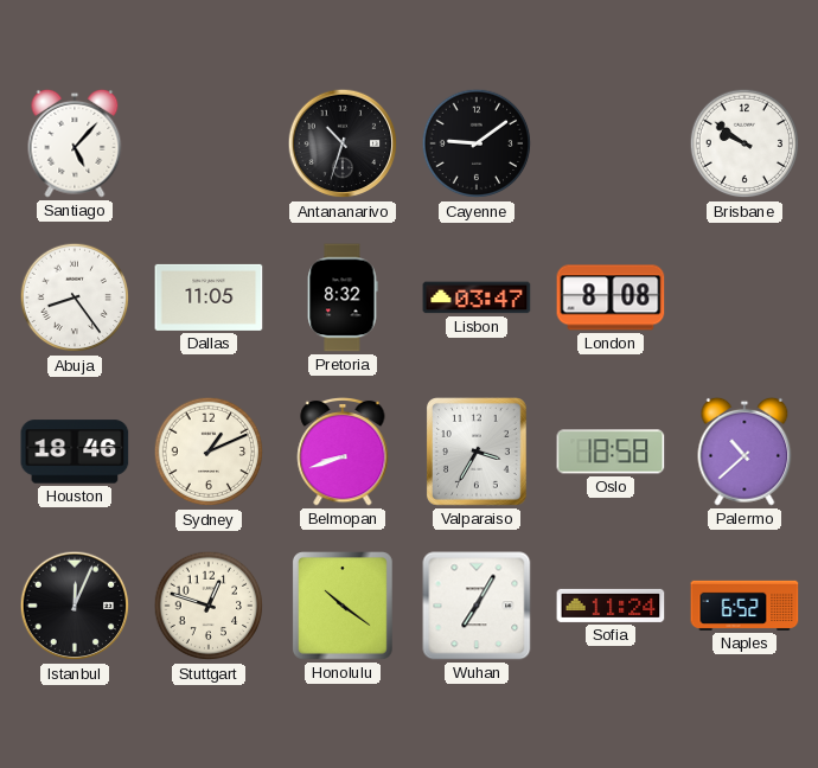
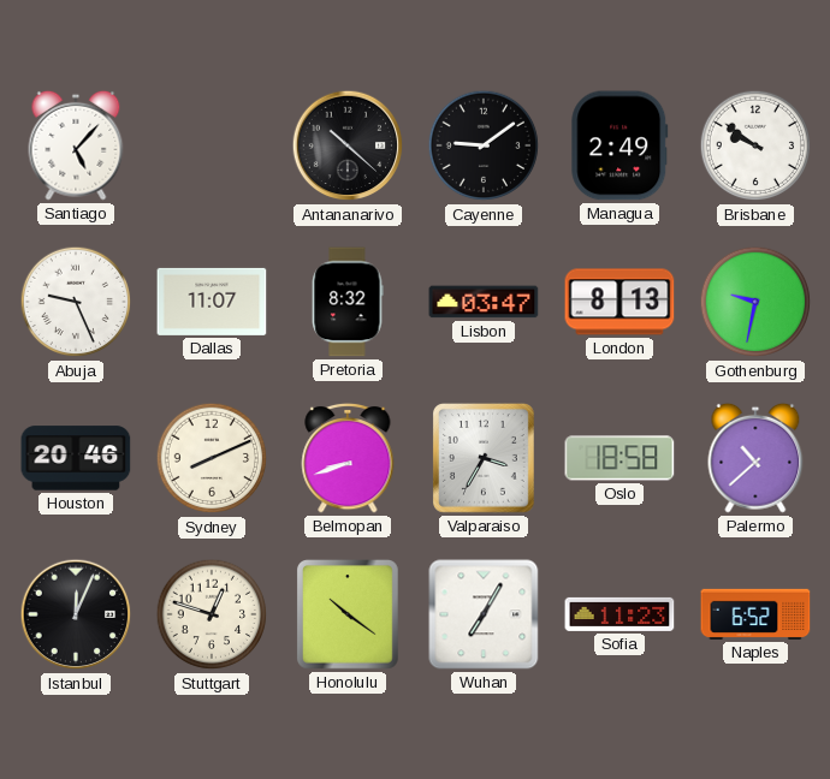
Antananarivo: 10:33 -> 10:22 (348, 145)
Managua: none -> 2:49 (619, 145)
Abuja: 8:24 -> 9:26 (76, 302)
Dallas: 11:05 -> 11:07 (212, 302)
London: 8:08 -> 8:13 (619, 302)
Gothenburg: none -> 9:32 (755, 302)
Houston: 18:46 -> 20:46 (76, 458)
Sydney: 1:11 -> 8:11 (212, 458)
Sofia: 11:24 -> 11:23 (619, 614)
